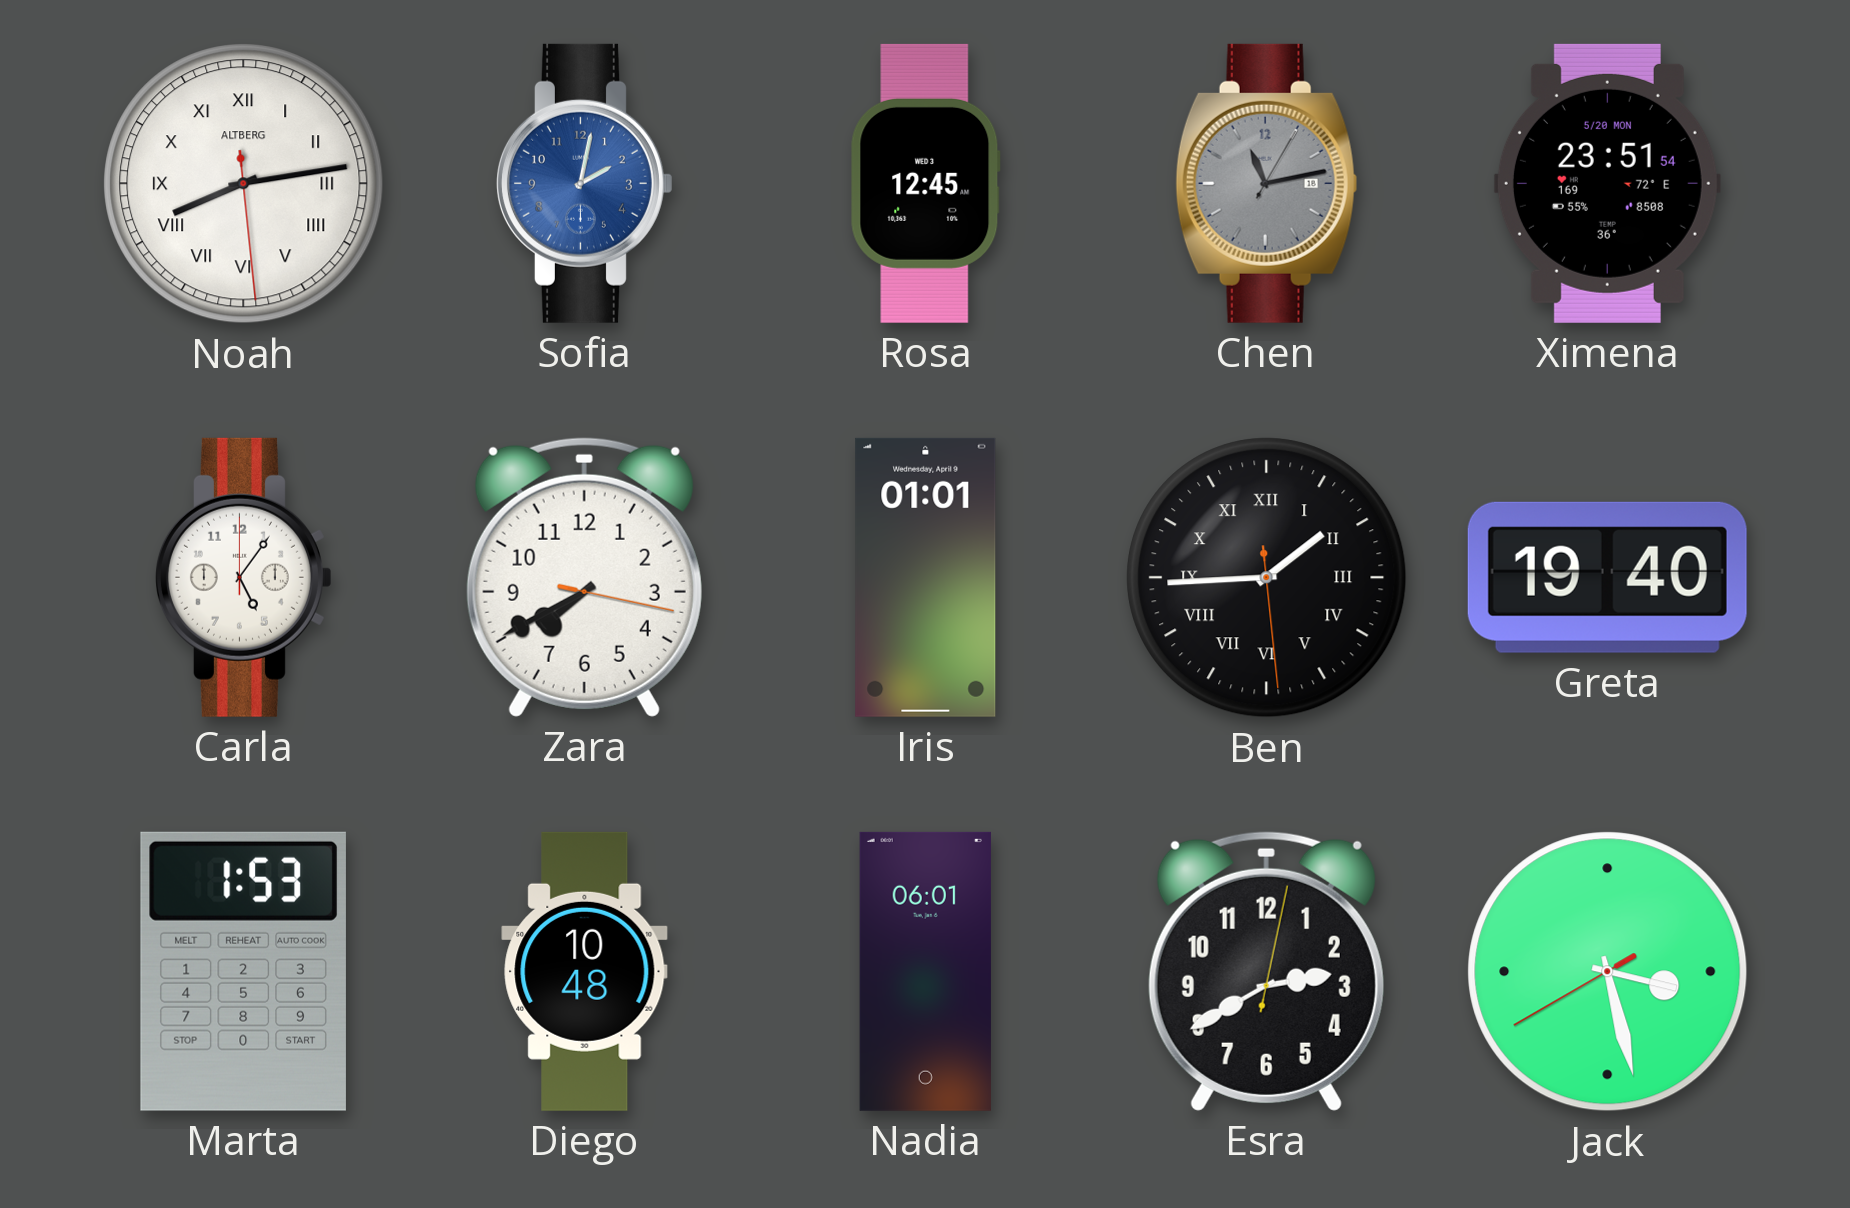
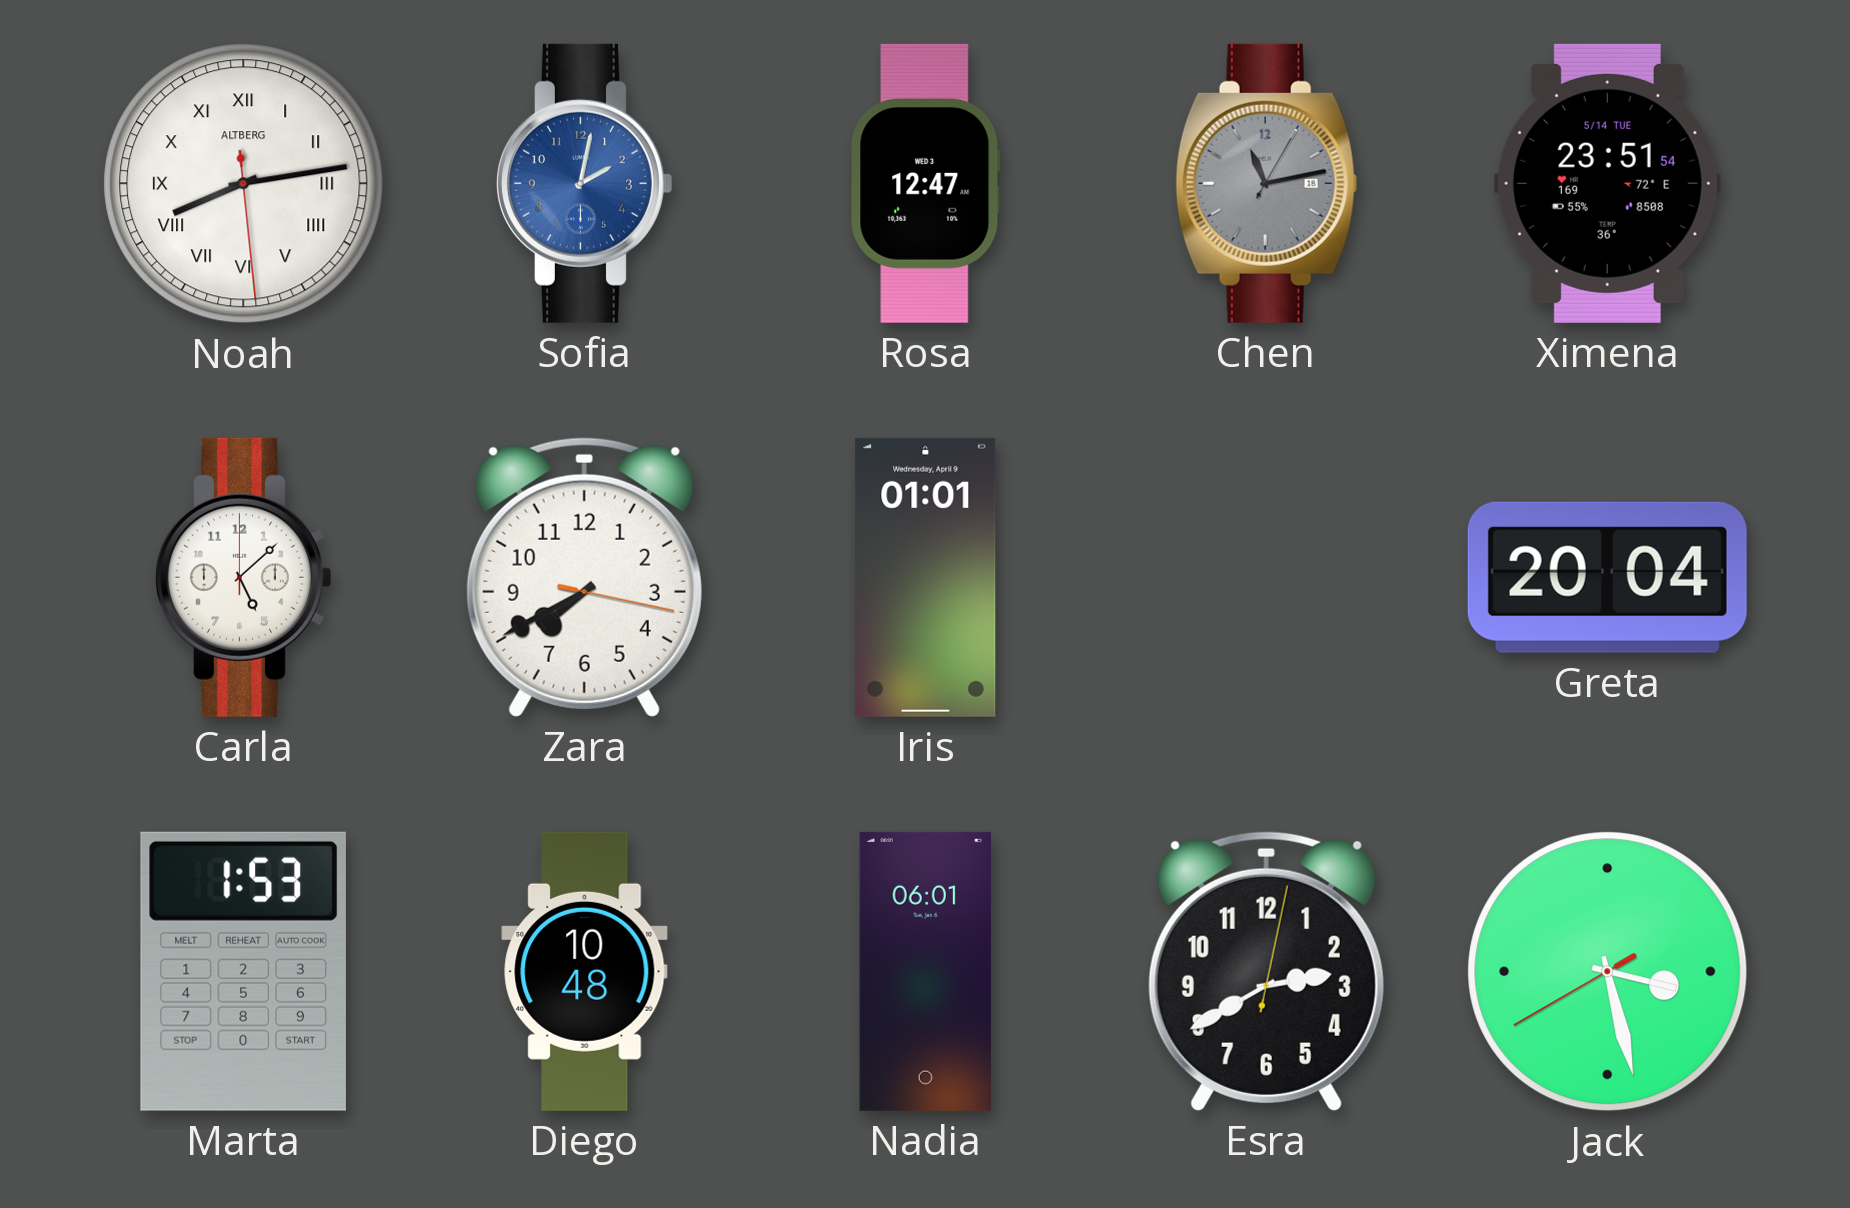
Rosa: 12:45 -> 12:47 (925, 183)
Ximena date: 5/20 MON -> 5/14 TUE (1607, 183)
Carla: 5:06 -> 5:08 (243, 577)
Ben: 1:44 -> none (1267, 578)
Greta: 19:40 -> 20:04 (1607, 577)
